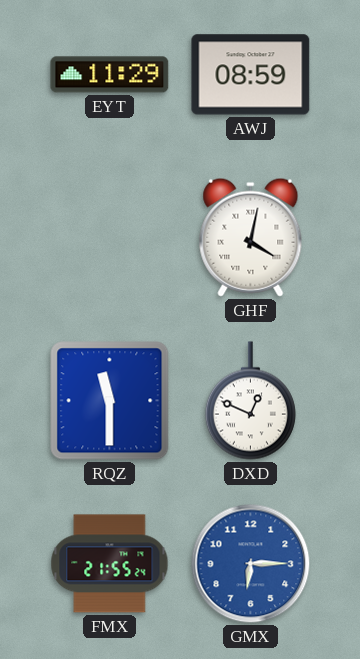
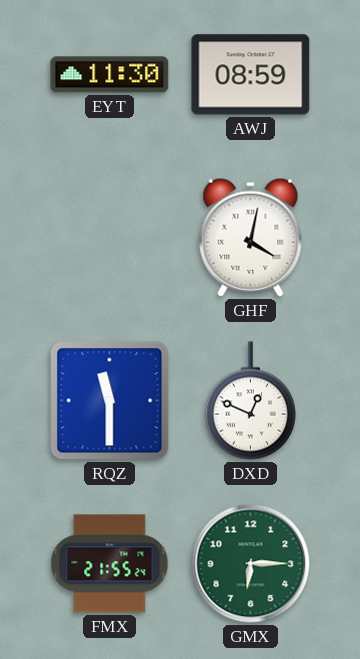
EYT: 11:29 -> 11:30 (110, 75)
GMX dial: blue -> green (251, 564)
